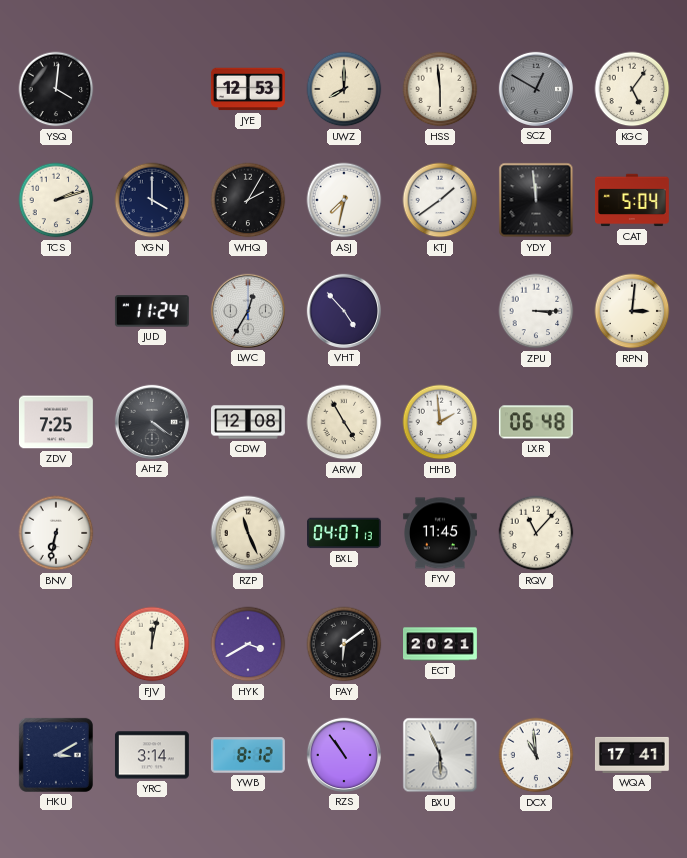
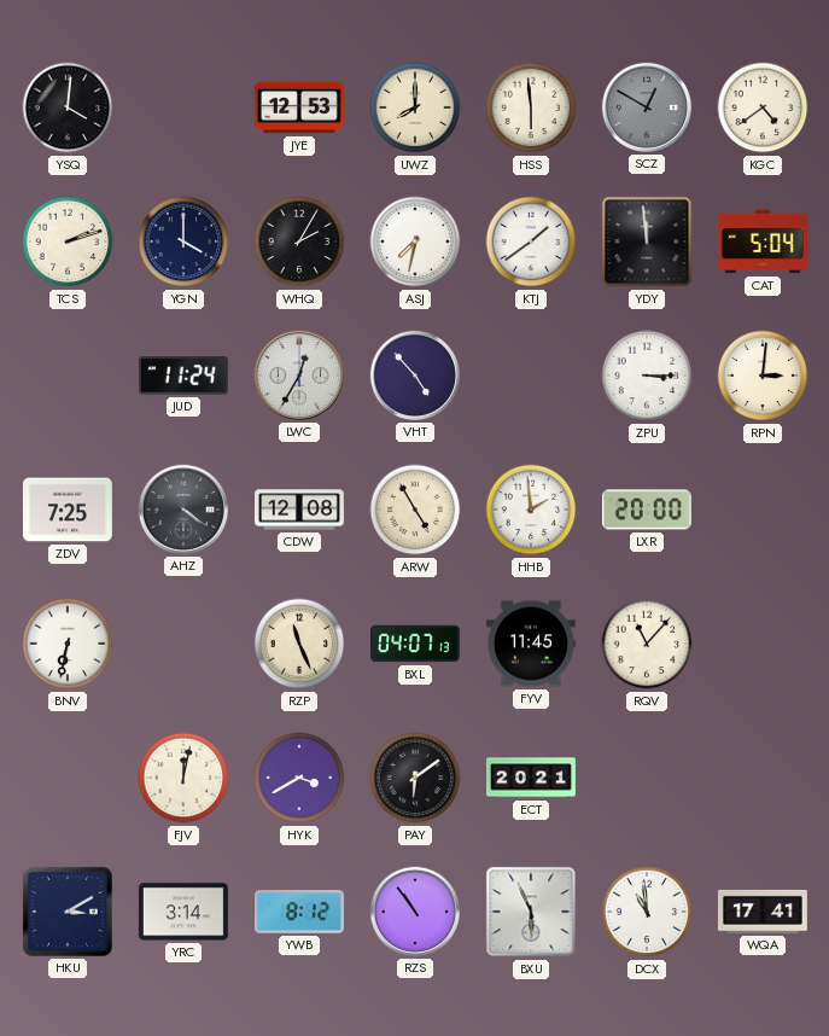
KGC: 5:06 -> 4:39 (763, 107)
LXR: 06:48 -> 20:00 (647, 510)
